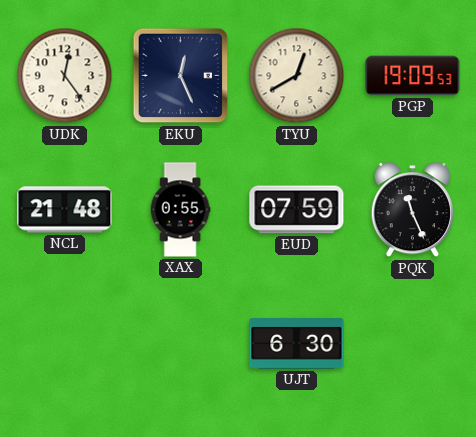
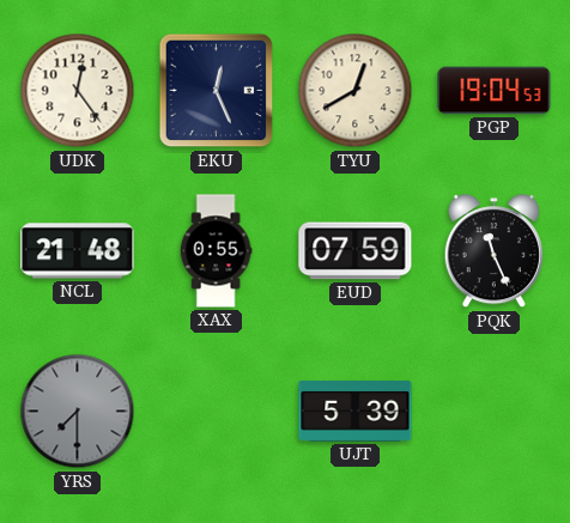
PGP: 19:09 -> 19:04 (495, 91)
YRS: none -> 7:30 (78, 412)
UJT: 6:30 -> 5:39 (356, 412)
